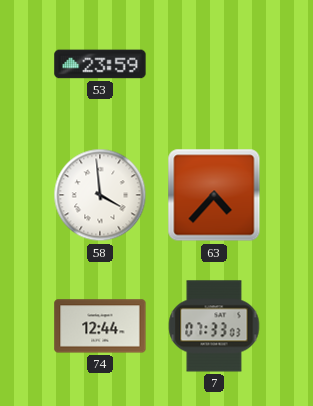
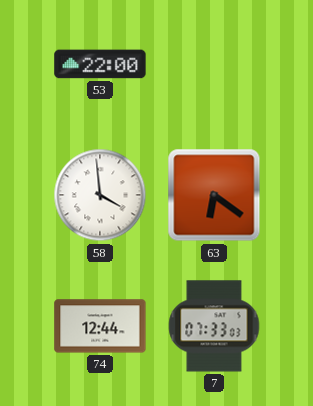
53: 23:59 -> 22:00 (100, 64)
63: 4:37 -> 6:21 (214, 195)
